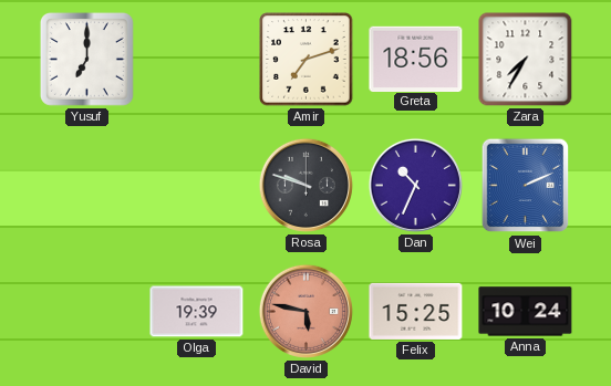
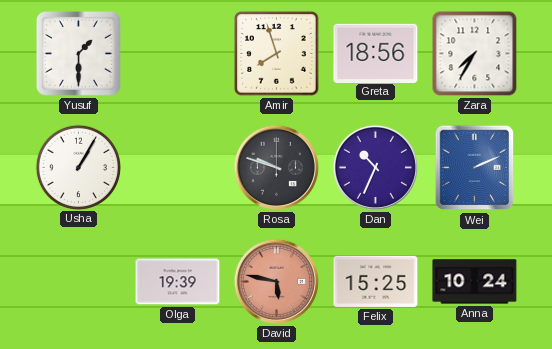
Yusuf: 7:00 -> 1:30 (78, 53)
Amir: 7:12 -> 7:57 (277, 54)
Usha: none -> 1:05 (78, 167)
